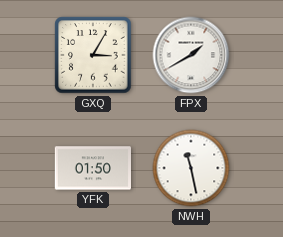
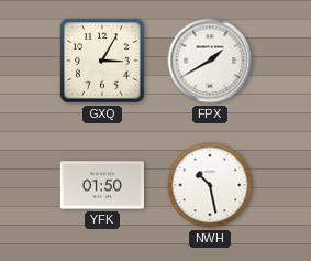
NWH: 11:28 -> 10:28 (210, 185)
